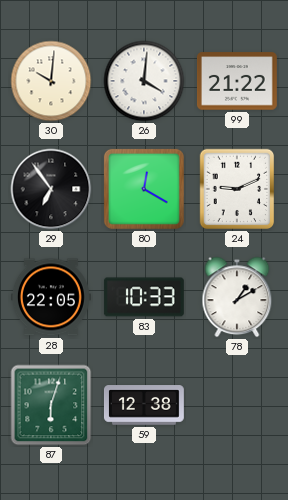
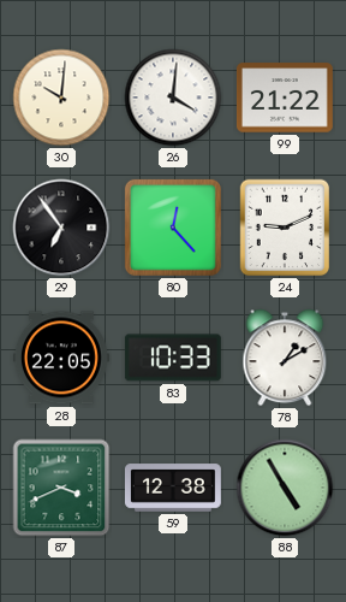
80: 12:20 -> 12:23 (173, 228)
87: 6:03 -> 3:41 (61, 488)
88: none -> 4:55 (285, 488)
